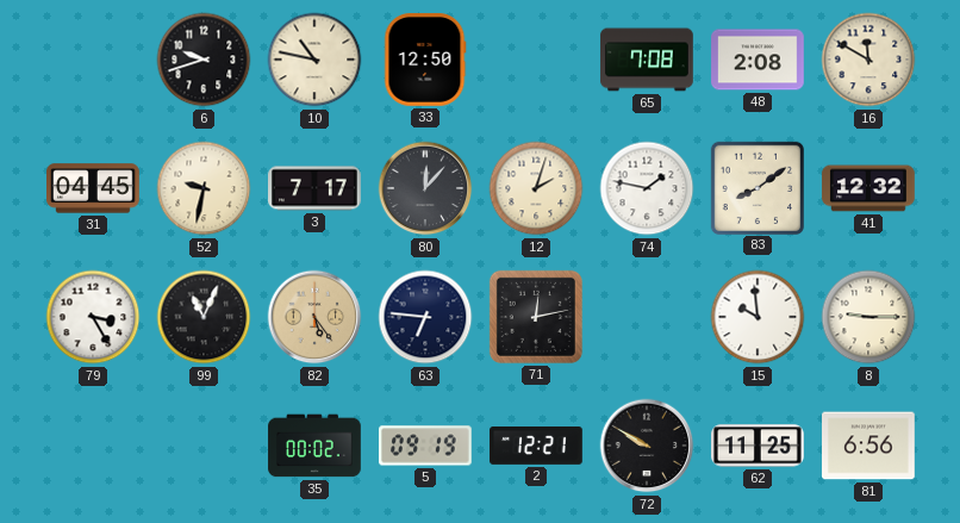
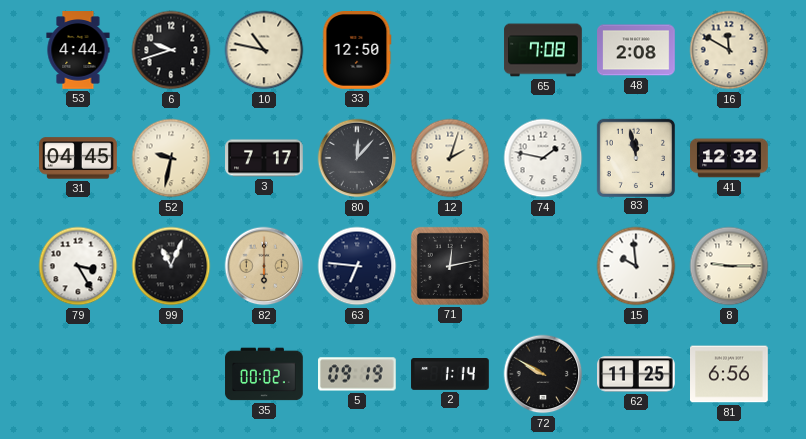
53: none -> 4:44 (78, 50)
83: 8:09 -> 11:58 (635, 157)
82: 5:24 -> 6:00 (264, 266)
2: 12:21 -> 1:14 (450, 375)
